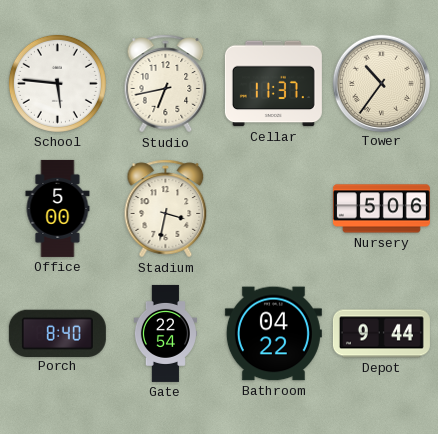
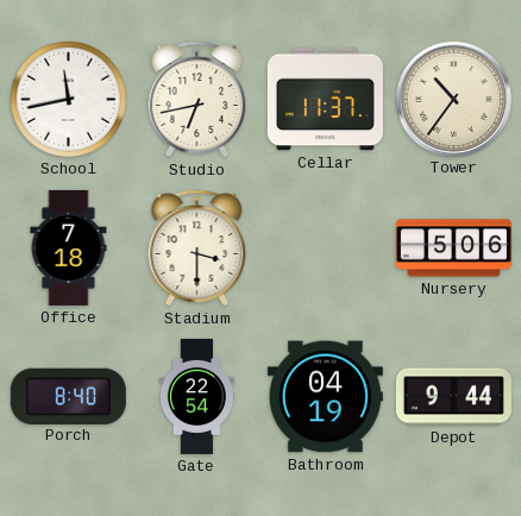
School: 5:46 -> 11:43 (68, 99)
Office: 5:00 -> 7:18 (69, 247)
Stadium: 3:32 -> 3:30 (197, 248)
Bathroom: 04:22 -> 04:19 (325, 397)
